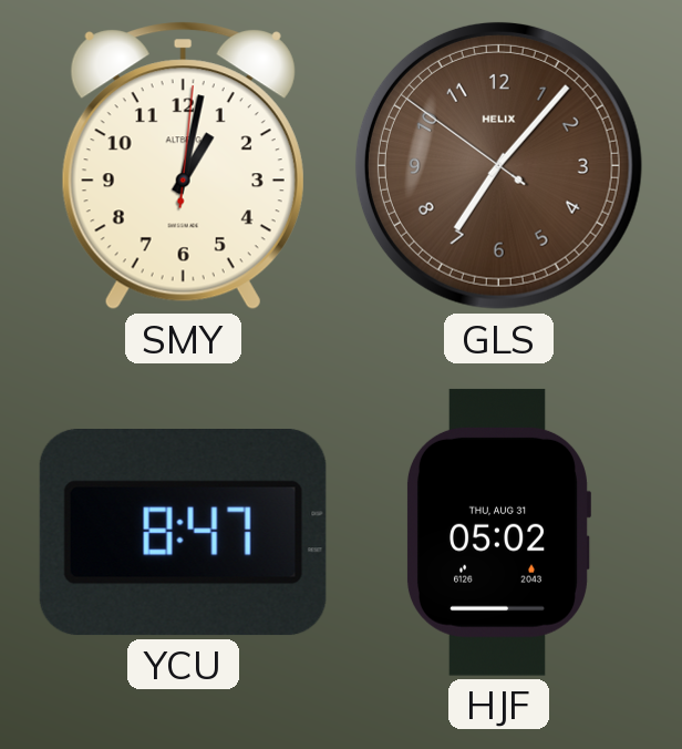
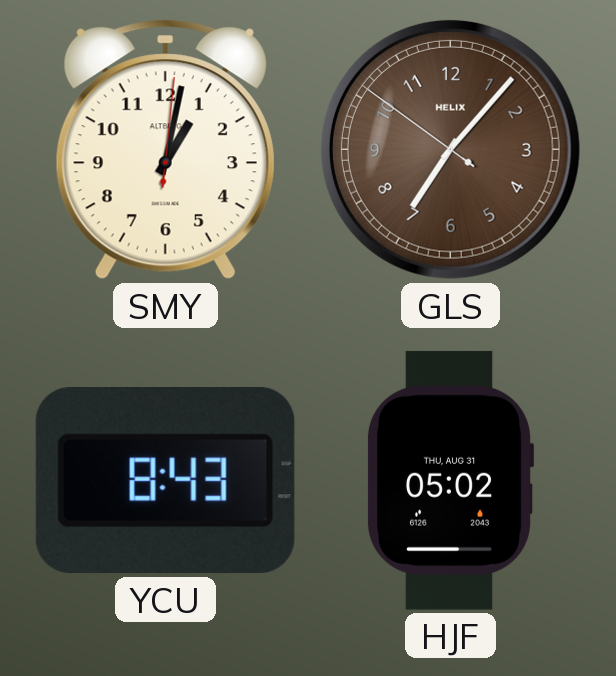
YCU: 8:47 -> 8:43 (165, 481)
